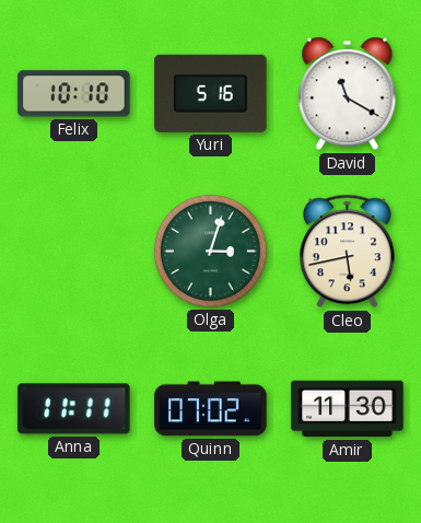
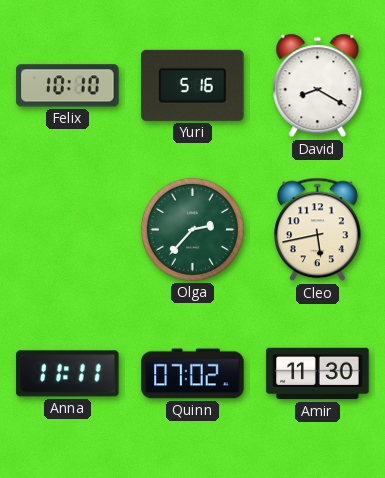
David: 11:20 -> 8:20 (318, 86)
Olga: 3:03 -> 2:37 (192, 229)
